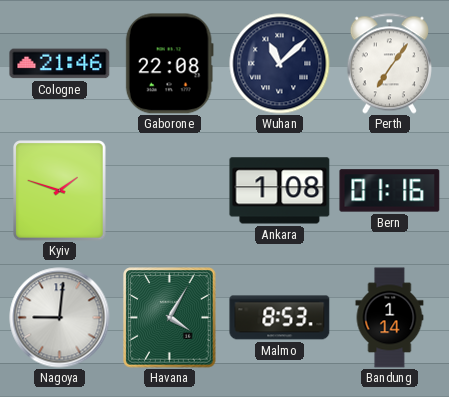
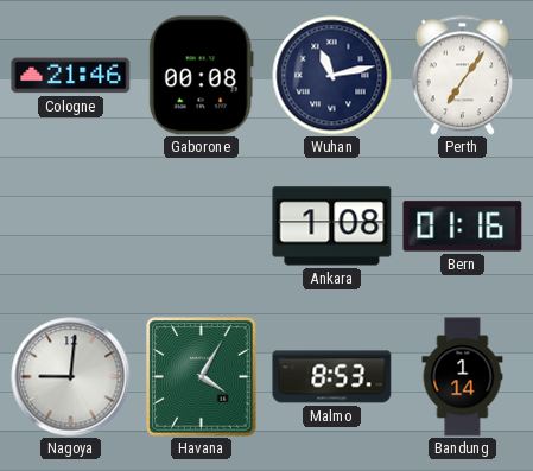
Gaborone: 22:08 -> 00:08 (201, 76)
Wuhan: 11:08 -> 11:13 (332, 76)
Kyiv: 1:48 -> none (60, 191)
